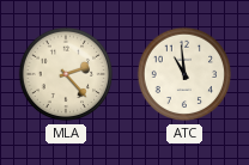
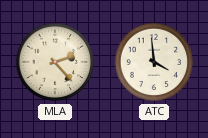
ATC: 10:59 -> 3:59 (154, 62)
